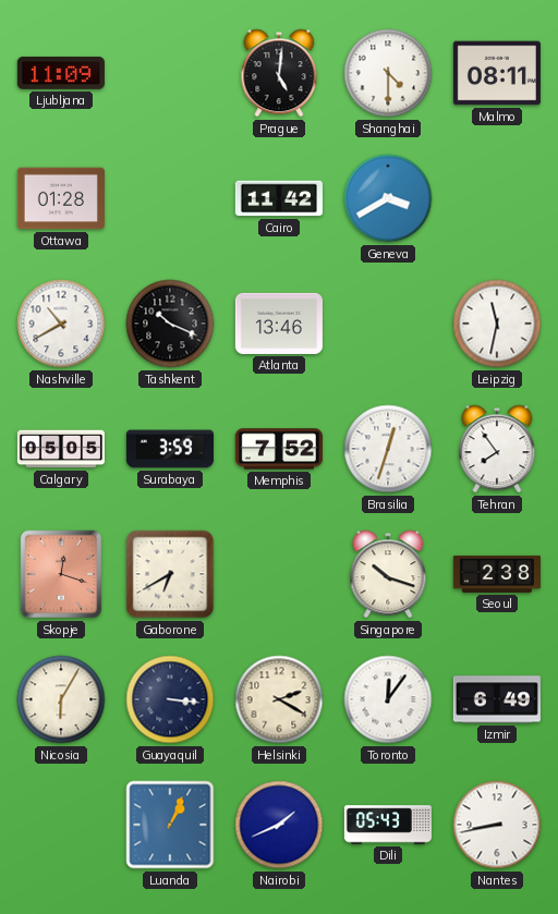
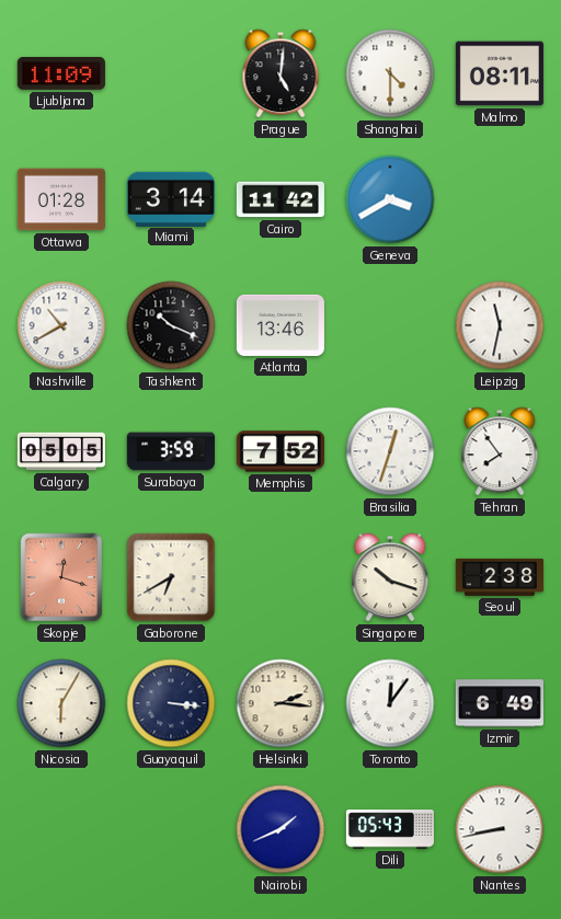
Miami: none -> 3:14 (171, 198)
Helsinki: 2:20 -> 2:16 (280, 703)
Luanda: 1:04 -> none (170, 825)
